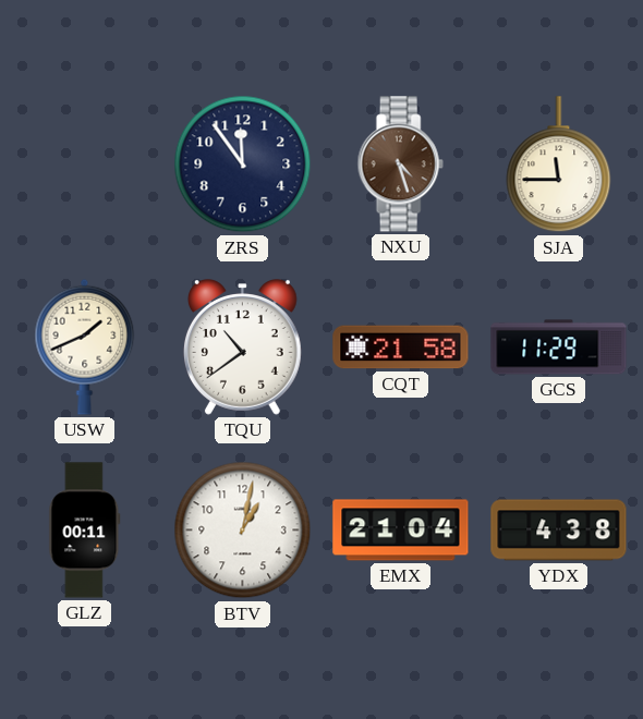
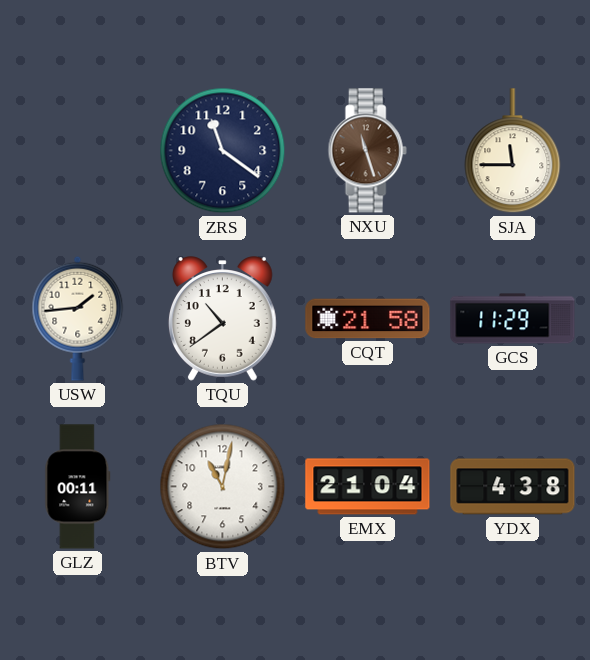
ZRS: 11:54 -> 11:21 (223, 151)
NXU: 4:27 -> 11:27 (367, 151)
USW: 1:41 -> 1:44 (78, 318)
BTV: 1:02 -> 11:02 (223, 487)
